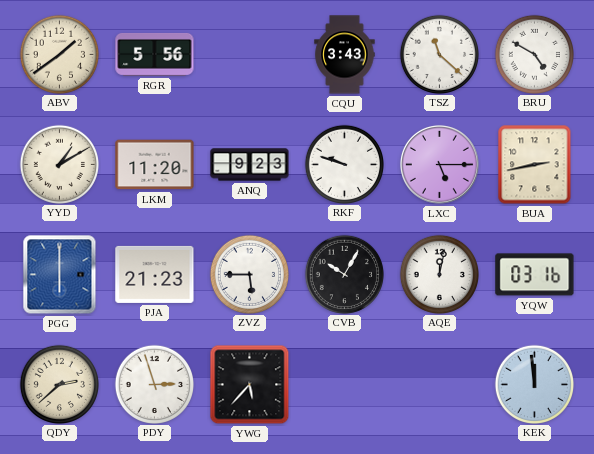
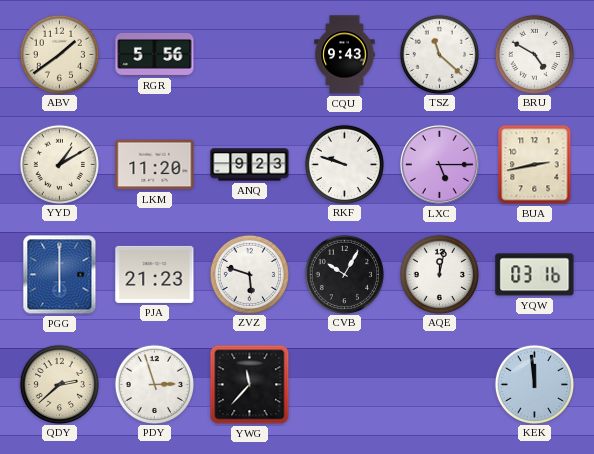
CQU: 3:43 -> 9:43 (345, 55)
ZVZ: 5:45 -> 5:48 (249, 274)
YWG: 5:37 -> 11:37 (250, 385)
